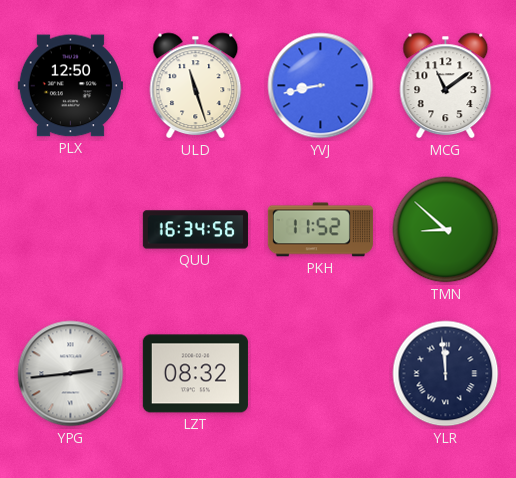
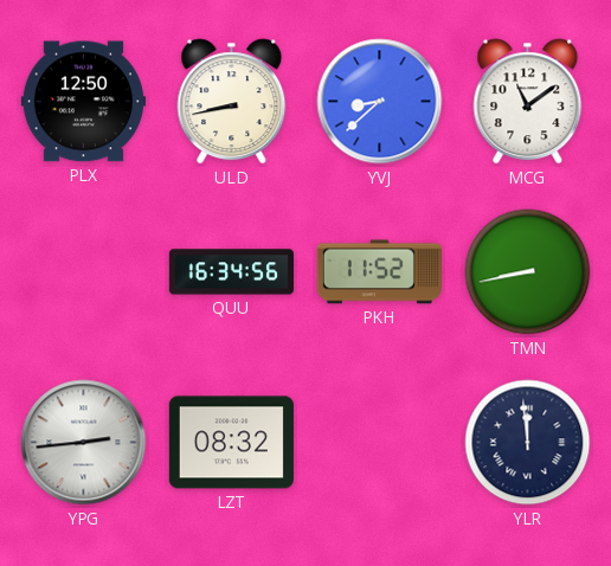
ULD: 11:27 -> 8:43 (232, 102)
YVJ: 8:43 -> 8:38 (380, 102)
TMN: 8:52 -> 8:43 (528, 272)
